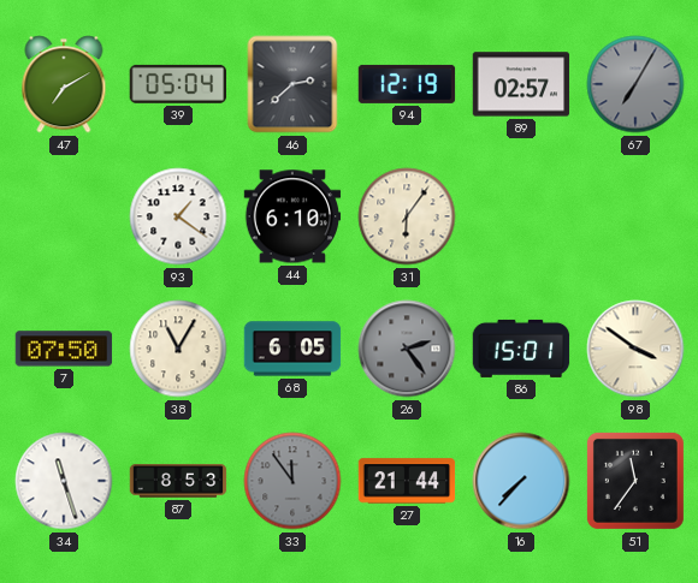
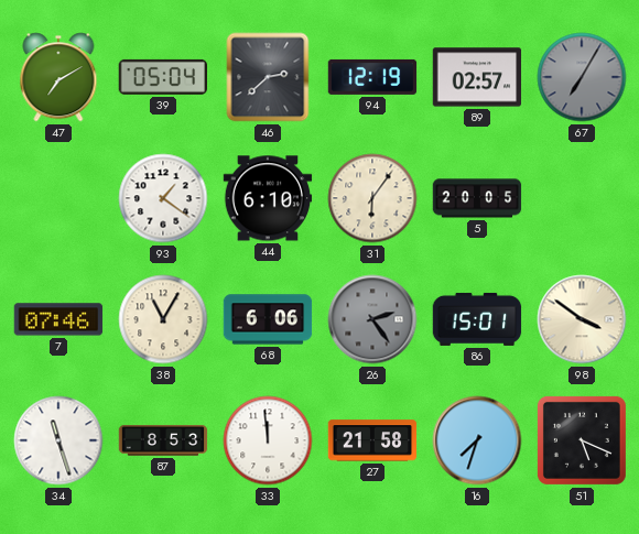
5: none -> 20:05 (477, 198)
7: 07:50 -> 07:46 (58, 319)
68: 6:05 -> 6:06 (268, 319)
33: 11:54 -> 11:59 (268, 440)
33 dial: grey -> white (268, 440)
27: 21:44 -> 21:58 (372, 440)
16: 7:37 -> 7:33 (477, 440)
51: 11:36 -> 5:19 (582, 440)
